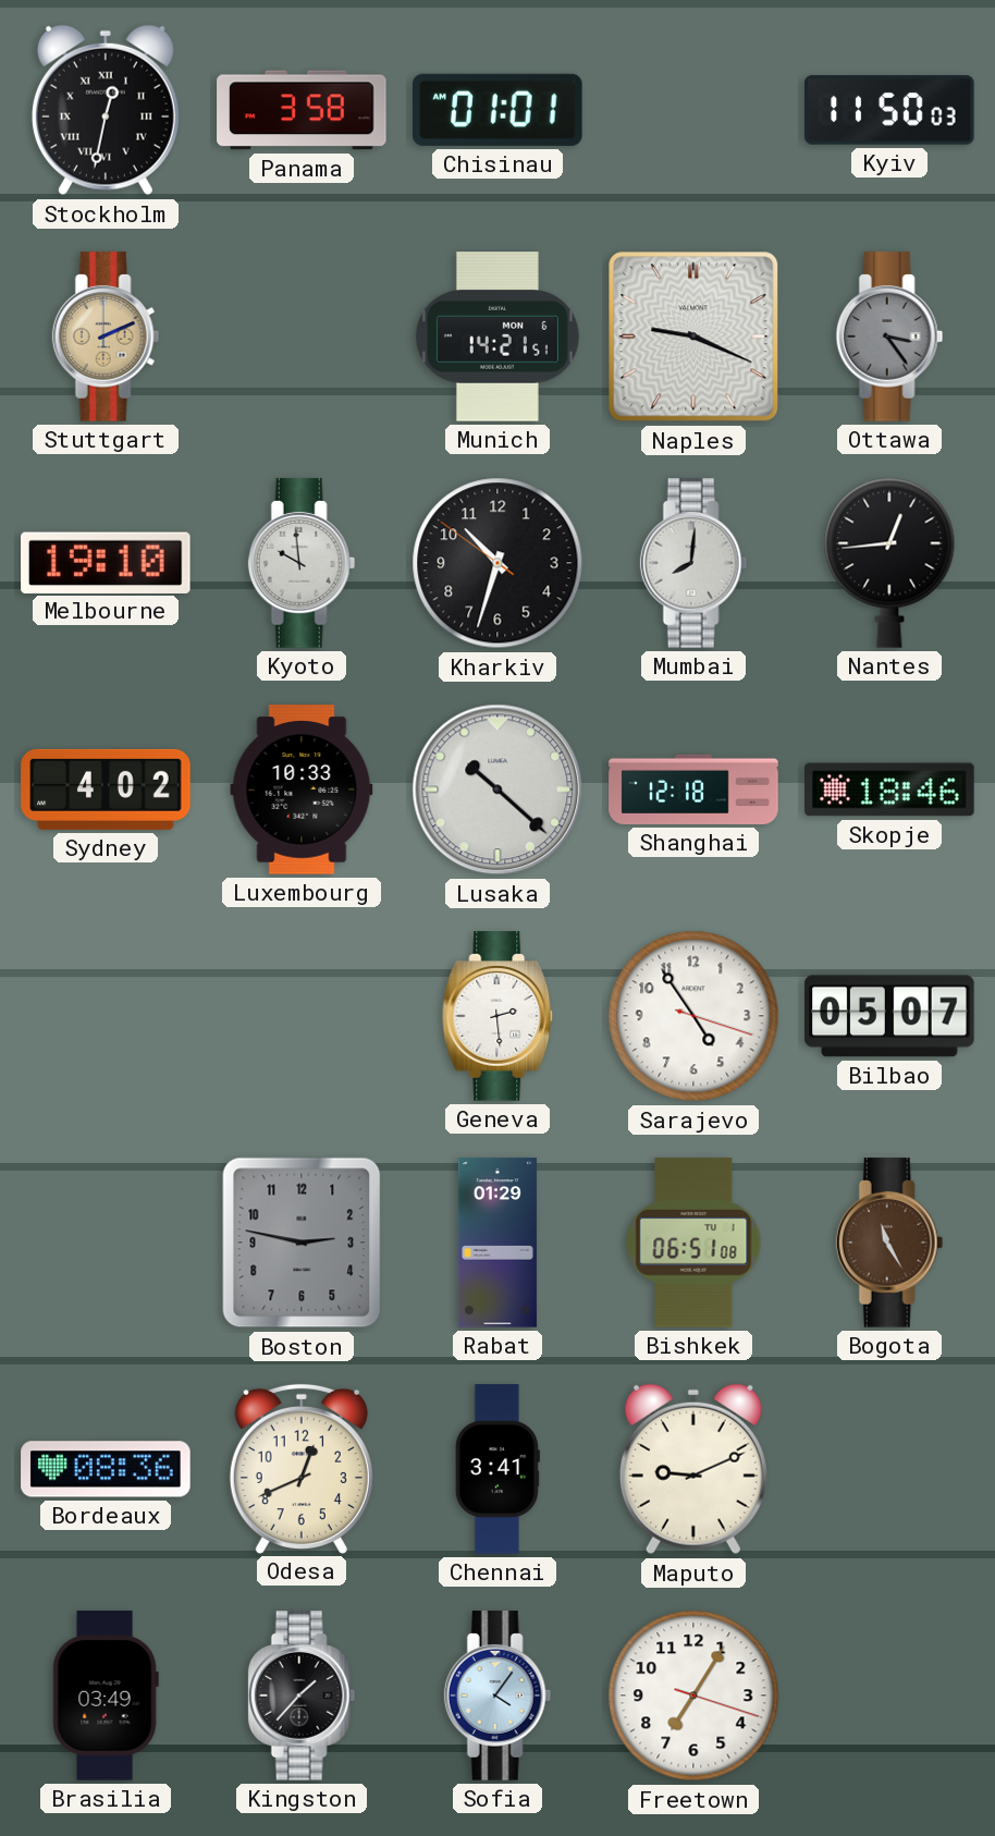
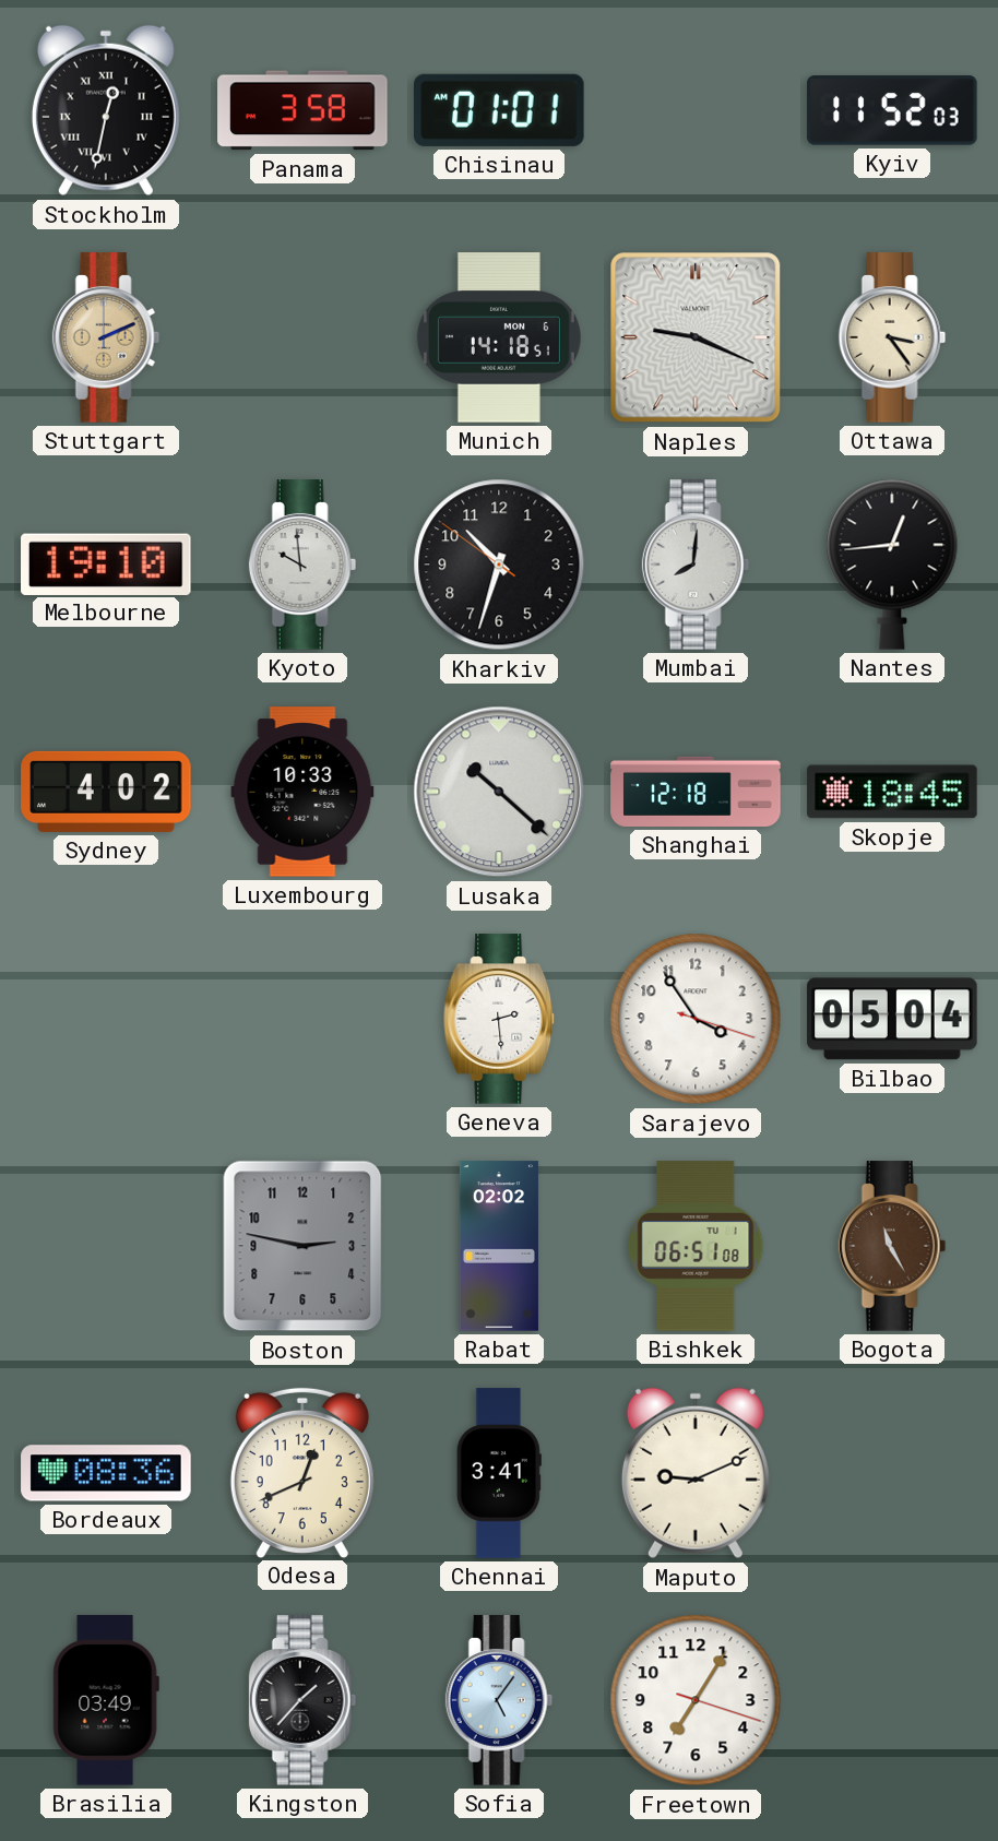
Kyiv: 11:50 -> 11:52 (892, 110)
Munich: 14:21 -> 14:18 (499, 337)
Ottawa dial: grey -> cream (892, 337)
Skopje: 18:46 -> 18:45 (892, 792)
Sarajevo: 4:54 -> 3:54 (696, 1019)
Bilbao: 05:07 -> 05:04 (892, 1019)
Rabat: 01:29 -> 02:02 (499, 1246)
Sofia: 4:06 -> 5:06 (499, 1700)
